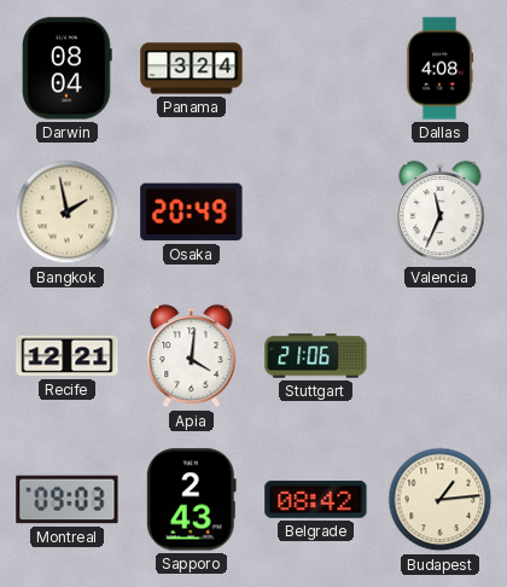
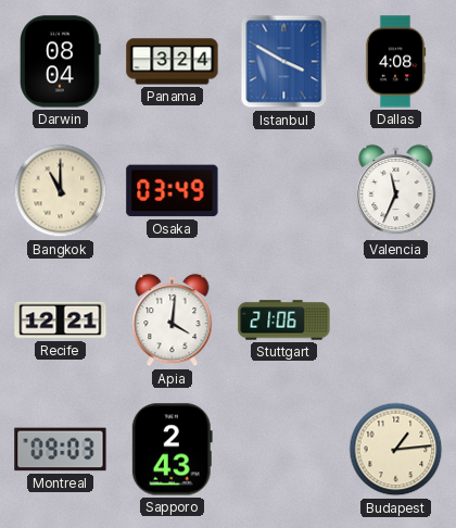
Istanbul: none -> 3:50 (284, 62)
Bangkok: 1:58 -> 11:00 (61, 191)
Osaka: 20:49 -> 03:49 (173, 191)
Belgrade: 08:42 -> none (316, 499)
